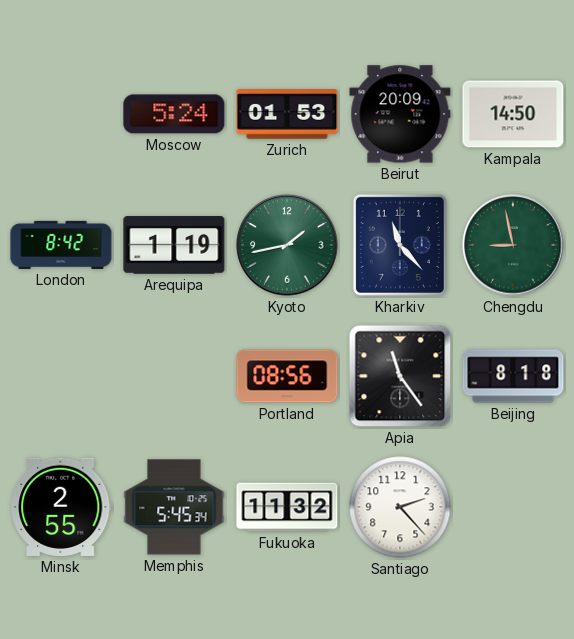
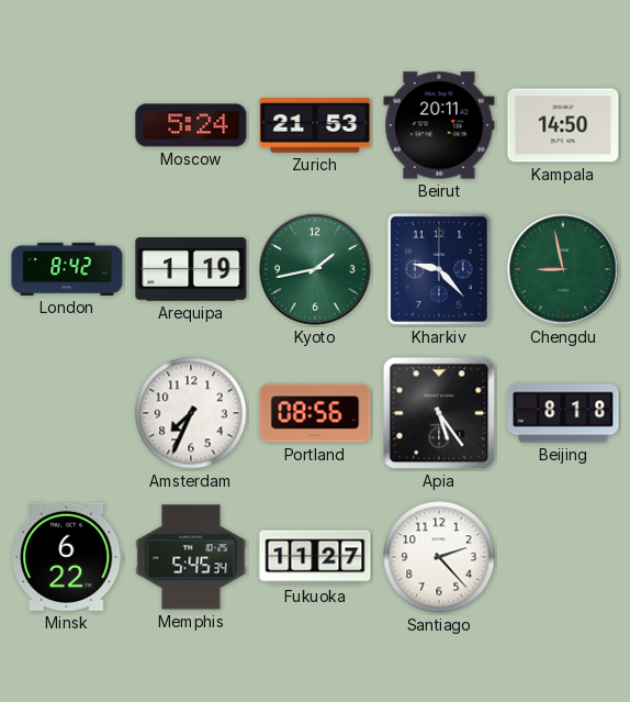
Zurich: 01:53 -> 21:53 (315, 125)
Beirut: 20:09 -> 20:11 (439, 125)
Kharkiv: 11:23 -> 9:23 (439, 269)
Amsterdam: none -> 7:34 (191, 413)
Apia: 11:24 -> 5:24 (439, 413)
Minsk: 2:55 -> 6:22 (67, 557)
Fukuoka: 11:32 -> 11:27 (315, 557)
